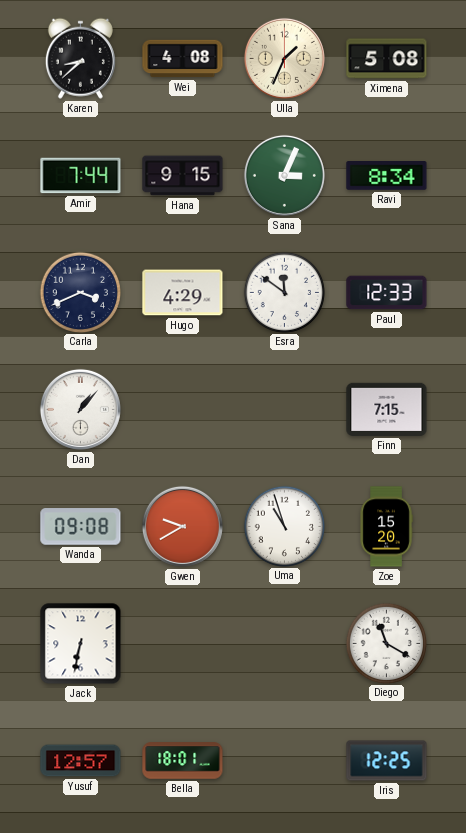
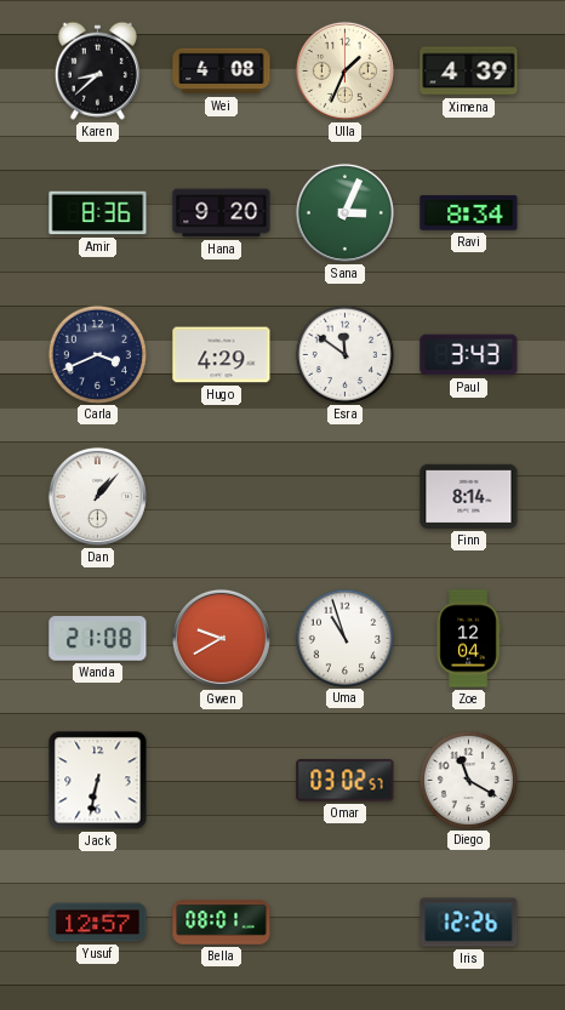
Ximena: 5:08 -> 4:39 (469, 72)
Amir: 7:44 -> 8:36 (98, 213)
Hana: 9:15 -> 9:20 (222, 213)
Paul: 12:33 -> 3:43 (469, 355)
Finn: 7:15 -> 8:14 (469, 496)
Wanda: 09:08 -> 21:08 (98, 639)
Zoe: 15:20 -> 12:04 (468, 639)
Omar: none -> 03:02 (346, 781)
Bella: 18:01 -> 08:01 (222, 923)
Iris: 12:25 -> 12:26 (469, 923)
